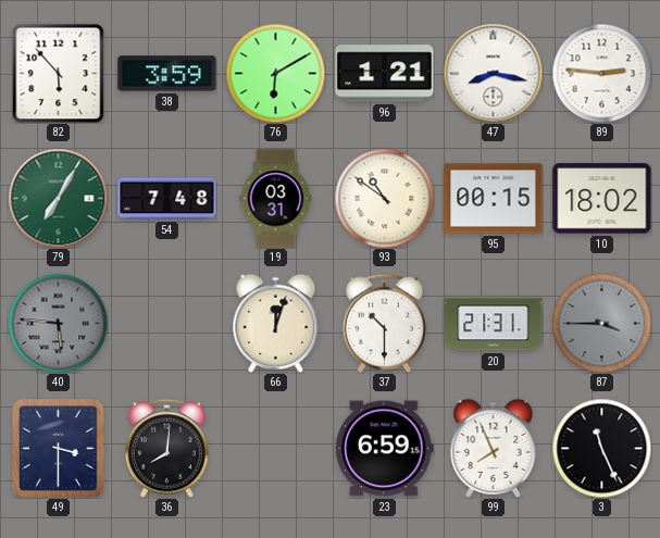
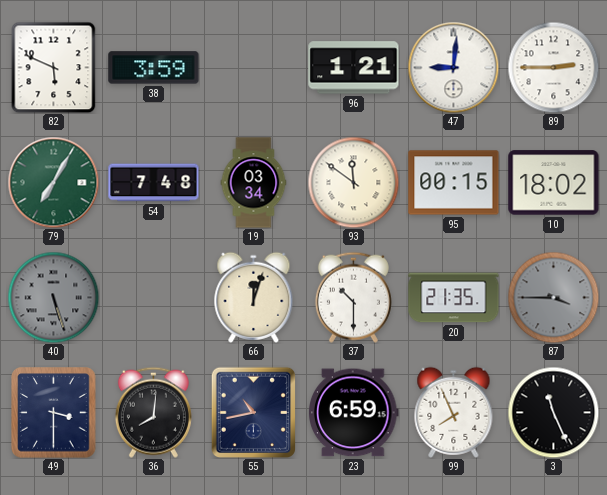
82: 5:53 -> 5:49 (54, 67)
76: 6:10 -> none (275, 73)
47: 8:17 -> 9:01 (453, 67)
89: 2:46 -> 2:45 (553, 67)
19: 03:31 -> 03:34 (254, 183)
93: 10:51 -> 11:51 (353, 182)
40: 5:46 -> 5:27 (53, 297)
20: 21:31 -> 21:35 (454, 298)
55: none -> 10:43 (253, 412)
